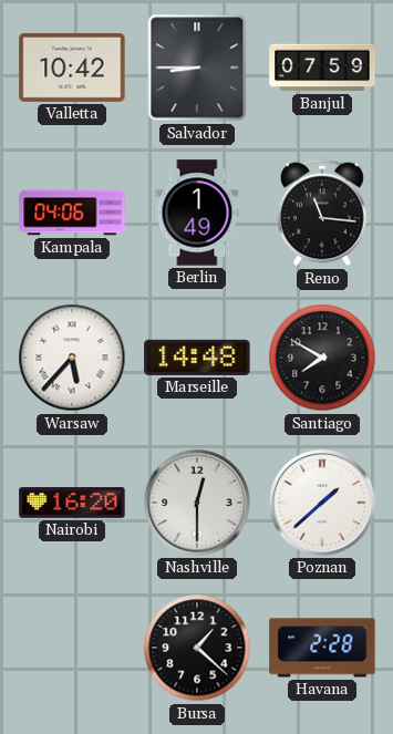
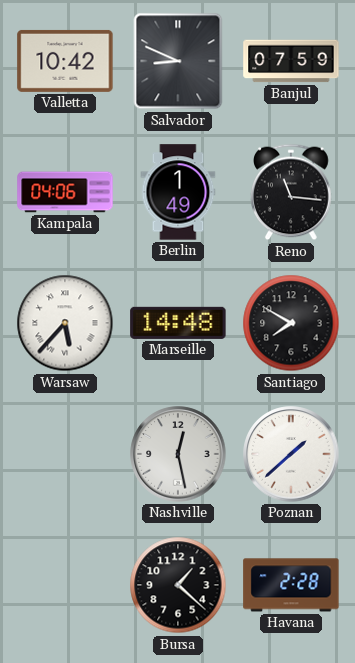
Salvador: 8:45 -> 8:49 (178, 61)
Nairobi: 16:20 -> none (72, 503)
Nashville: 12:30 -> 12:28 (178, 454)
